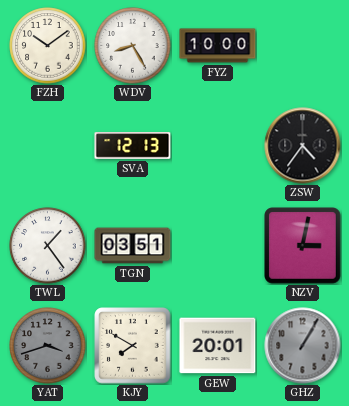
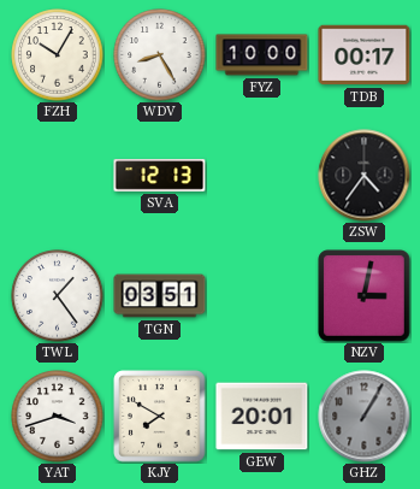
FZH: 10:09 -> 10:05 (58, 55)
TDB: none -> 00:17 (365, 55)
YAT dial: grey -> white (58, 417)
